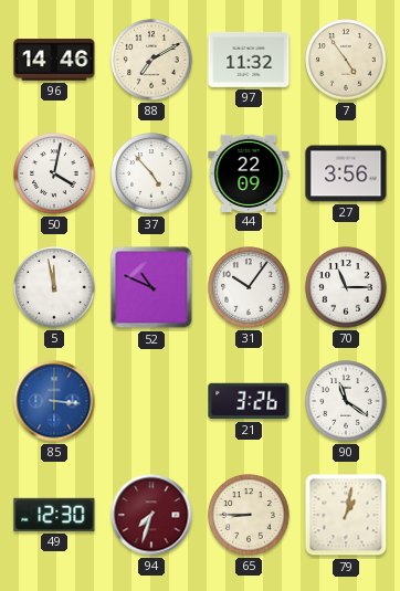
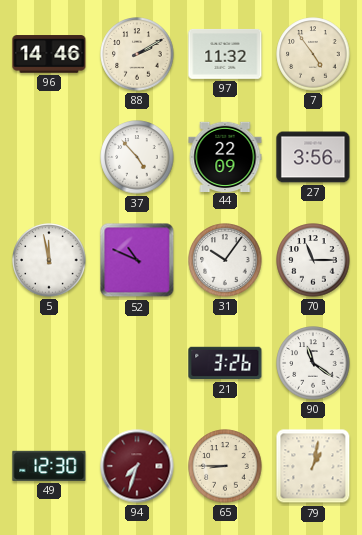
88: 7:10 -> 2:10 (137, 54)
50: 4:02 -> none (54, 173)
85: 3:16 -> none (54, 401)
